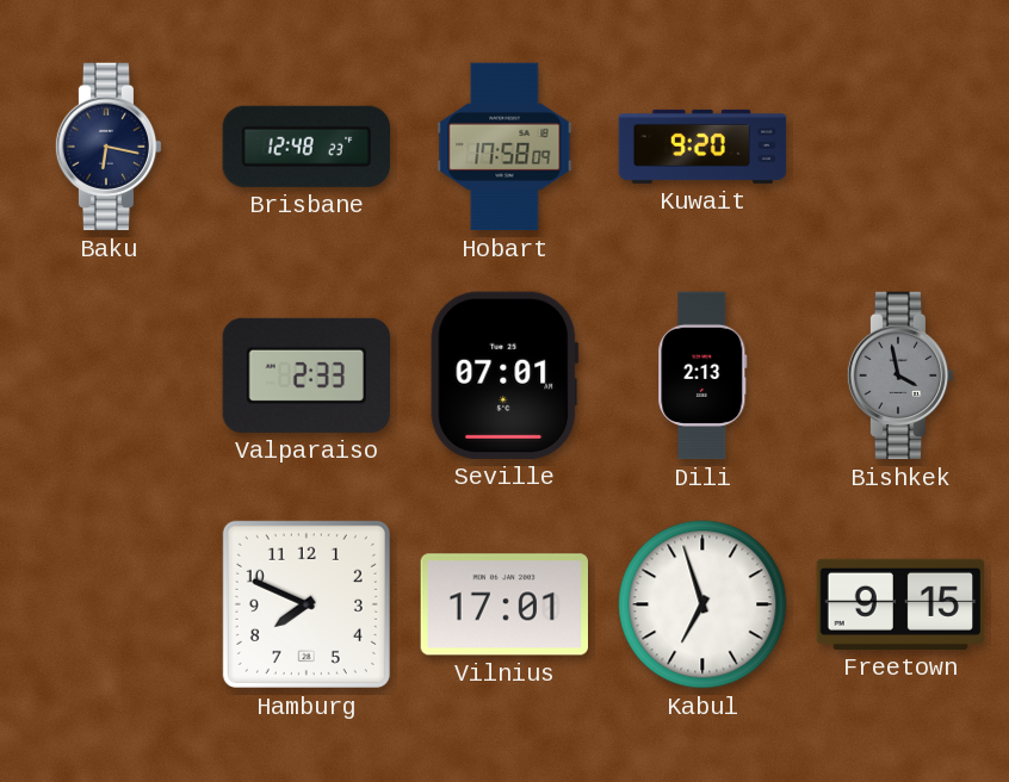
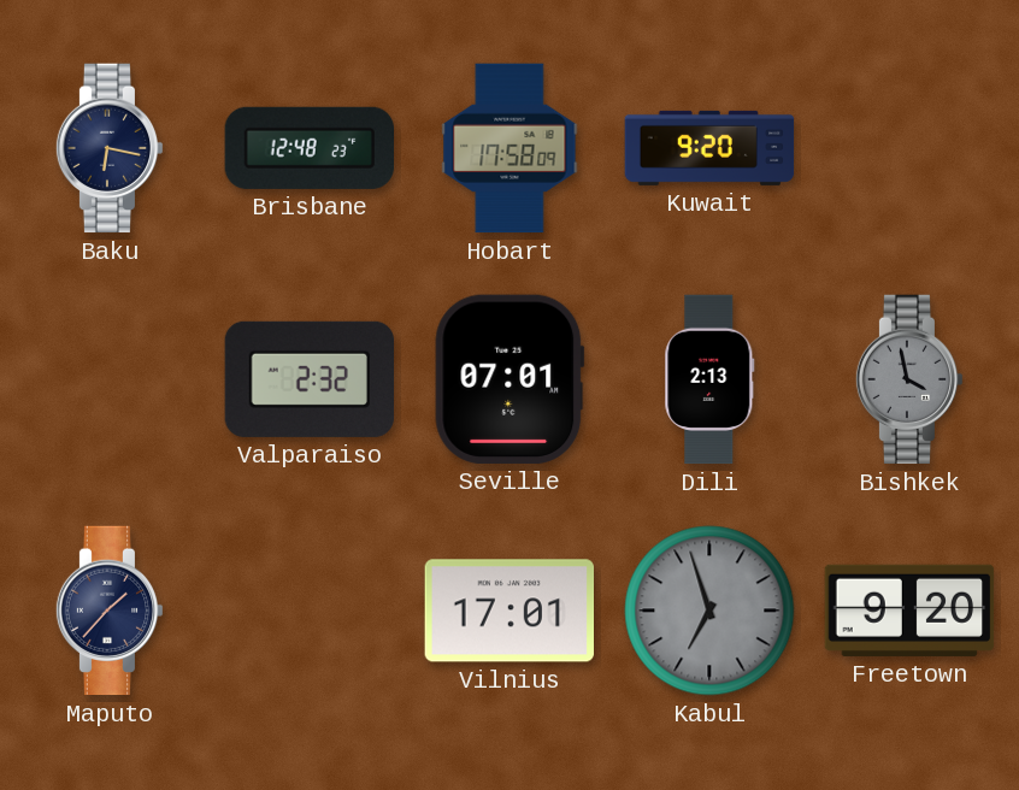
Valparaiso: 2:33 -> 2:32 (308, 379)
Maputo: none -> 1:37 (110, 611)
Hamburg: 7:49 -> none (307, 604)
Kabul dial: white -> grey (709, 611)
Freetown: 9:15 -> 9:20 (909, 611)
